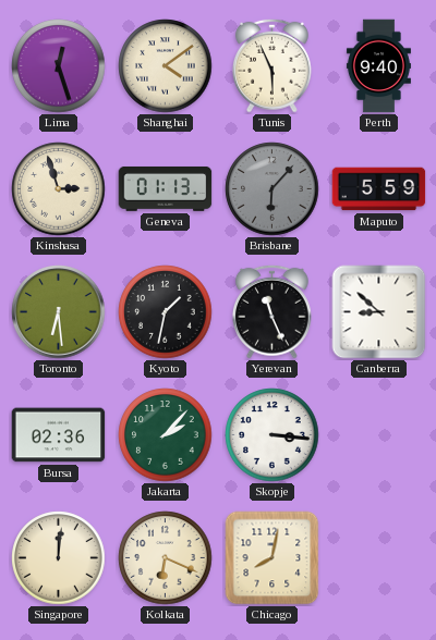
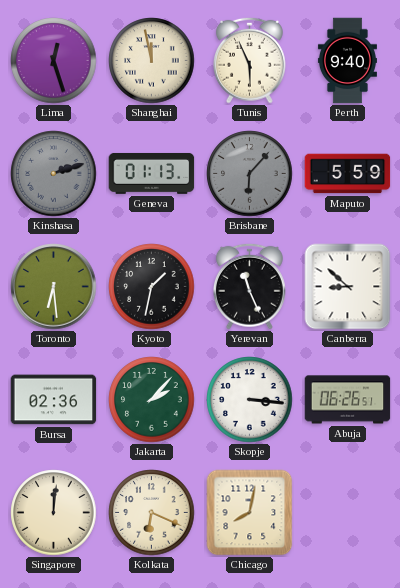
Shanghai: 4:09 -> 11:58 (152, 61)
Kinshasa: 2:57 -> 2:12 (54, 174)
Kinshasa dial: cream -> grey (54, 174)
Abuja: none -> 06:26 (348, 400)
